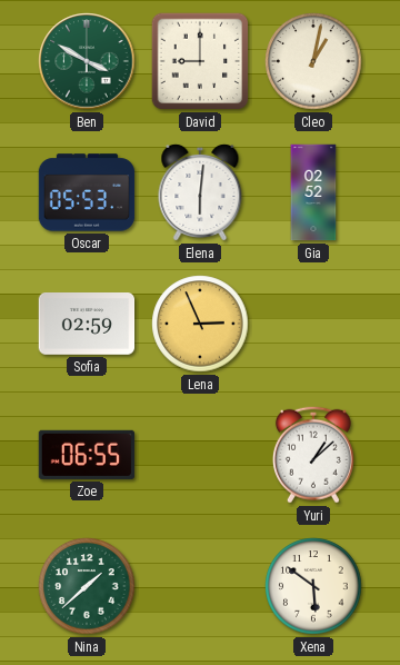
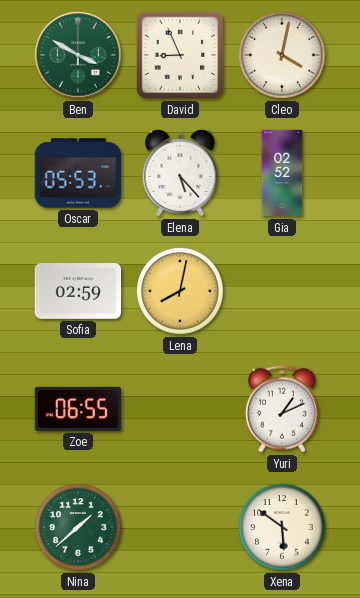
David: 9:00 -> 8:56 (180, 55)
Cleo: 1:02 -> 4:02 (282, 55)
Elena: 6:01 -> 5:23 (180, 173)
Lena: 2:56 -> 8:02 (180, 291)
Yuri: 1:08 -> 1:11 (282, 409)
